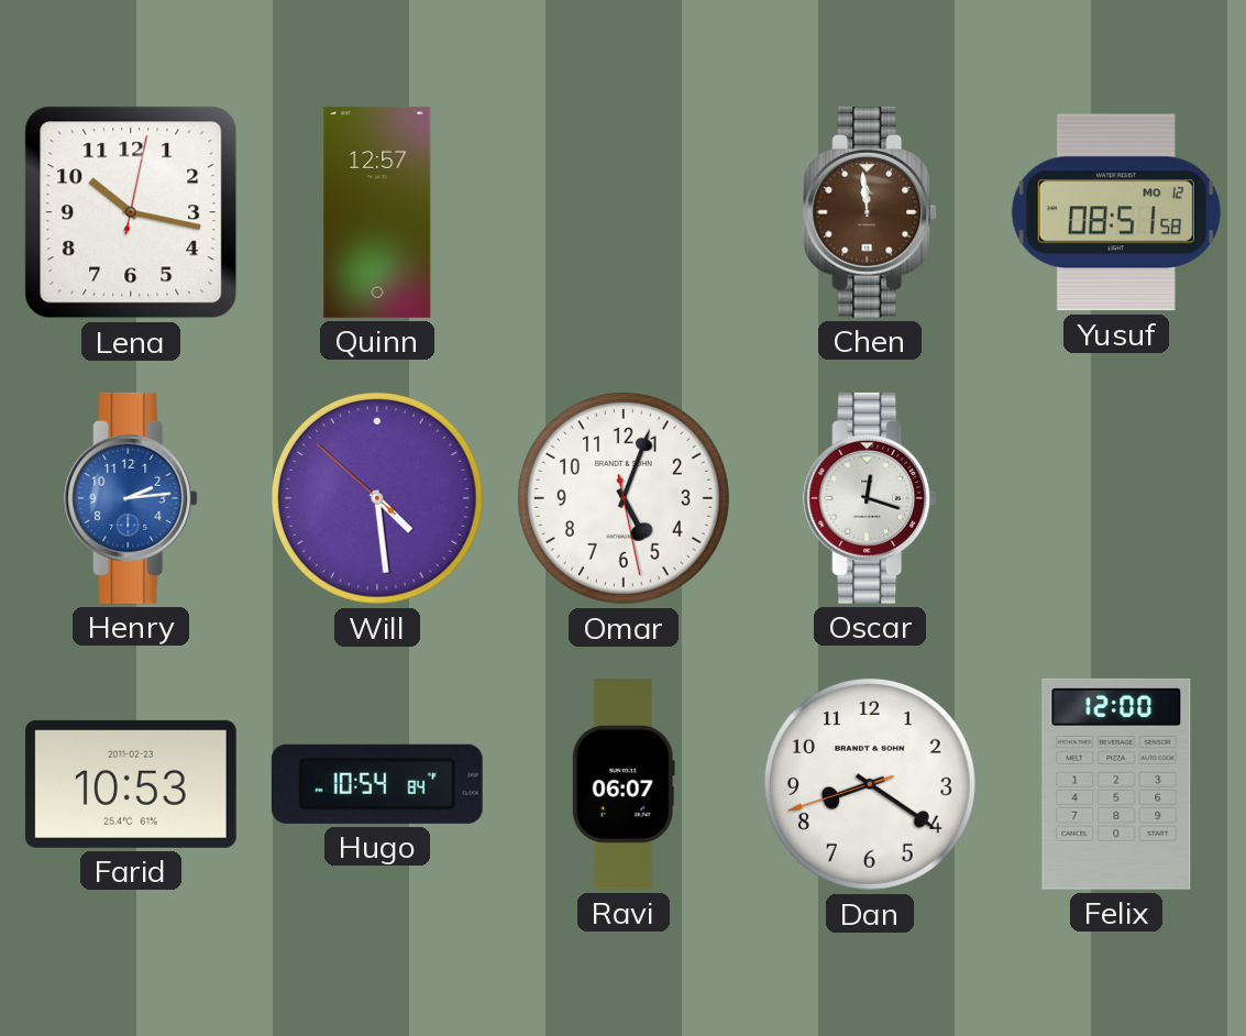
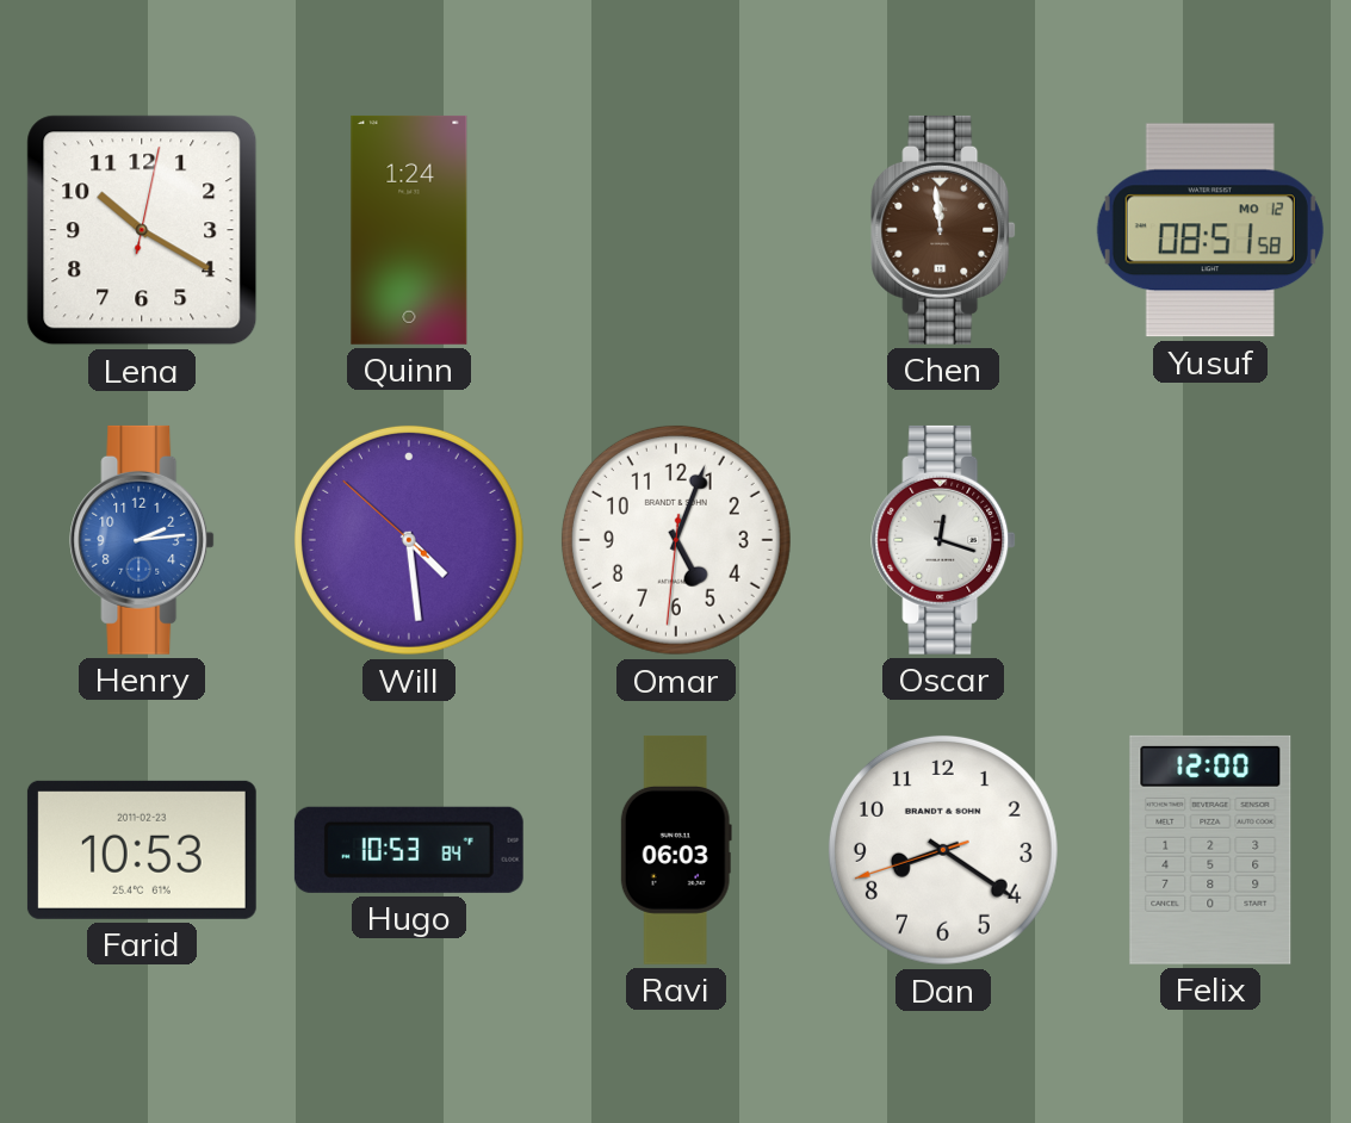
Lena: 10:17 -> 10:20 (142, 230)
Quinn: 12:57 -> 1:24 (409, 230)
Omar: 5:03:28 -> 5:03:31 (676, 540)
Hugo: 10:54 -> 10:53 (409, 850)
Ravi: 06:07 -> 06:03 (676, 850)
